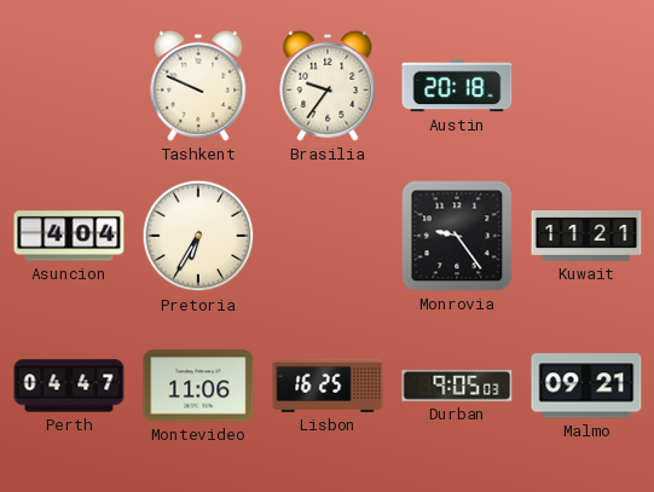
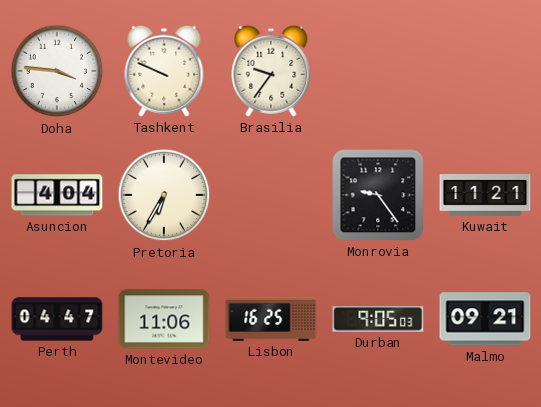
Doha: none -> 3:46 (57, 71)
Austin: 20:18 -> none (457, 86)
